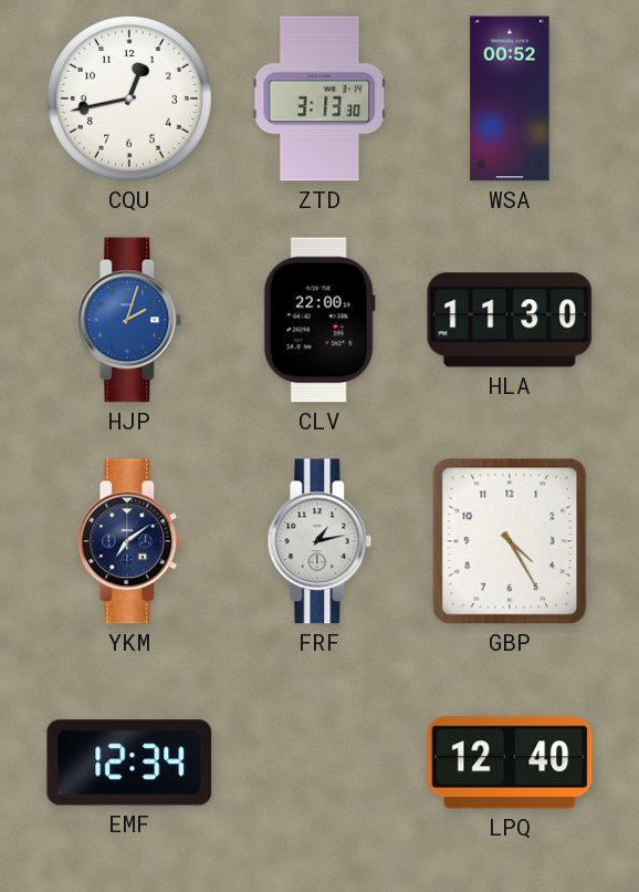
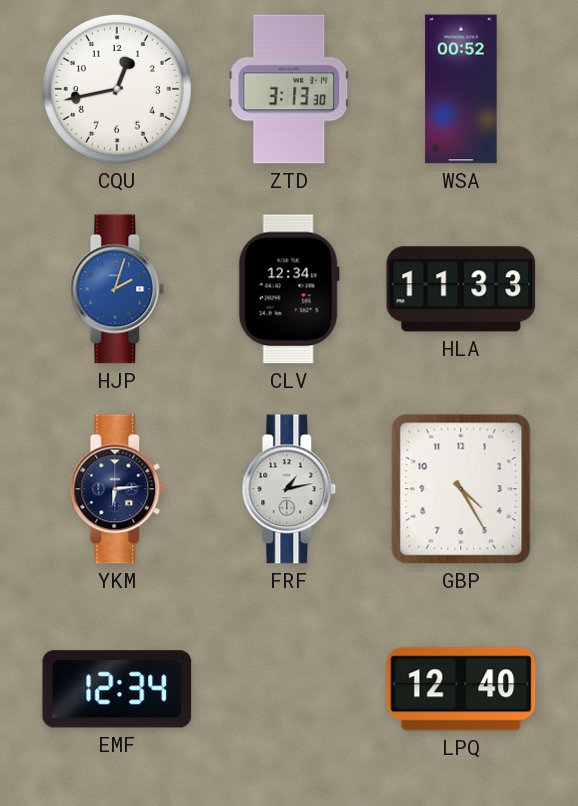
CLV: 22:00 -> 12:34 (289, 289)
HLA: 11:30 -> 11:33 (461, 289)
YKM: 7:09 -> 6:14 (117, 489)
